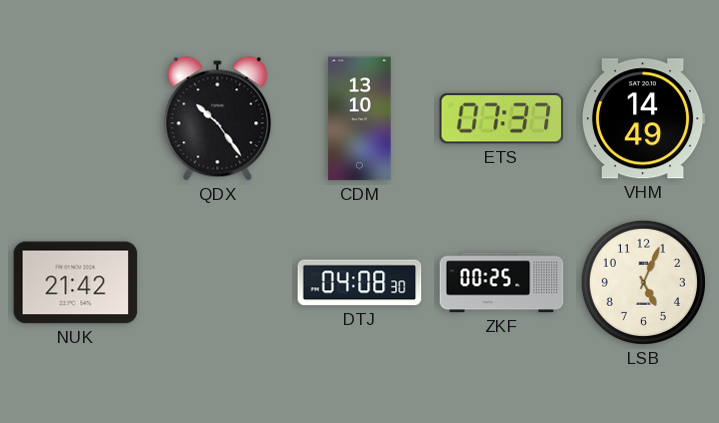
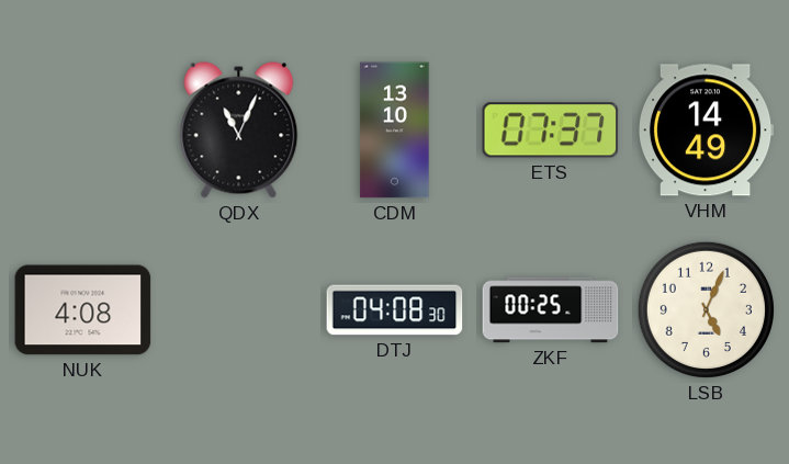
QDX: 10:24 -> 11:04 (239, 131)
NUK: 21:42 -> 4:08 (83, 310)
